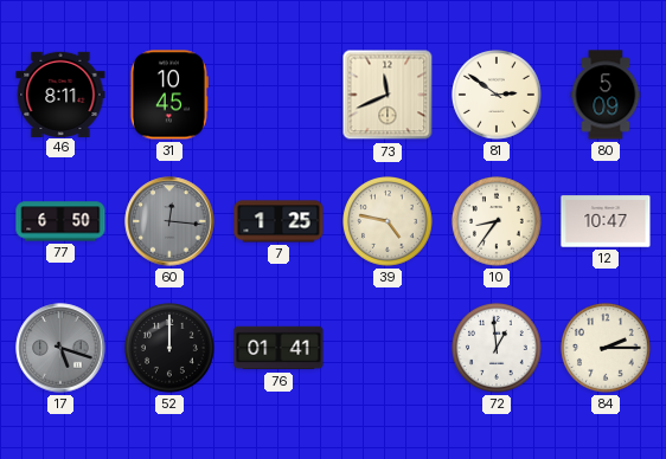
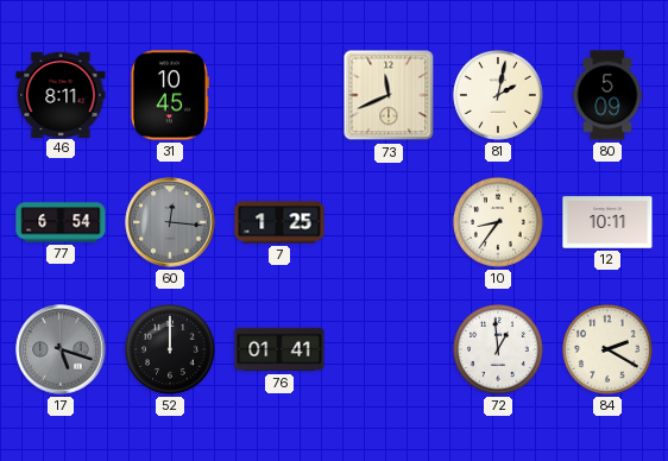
81: 2:51 -> 2:02 (499, 96)
77: 6:50 -> 6:54 (61, 222)
39: 4:47 -> none (389, 222)
12: 10:47 -> 10:11 (607, 222)
84: 2:15 -> 2:20 (609, 351)
